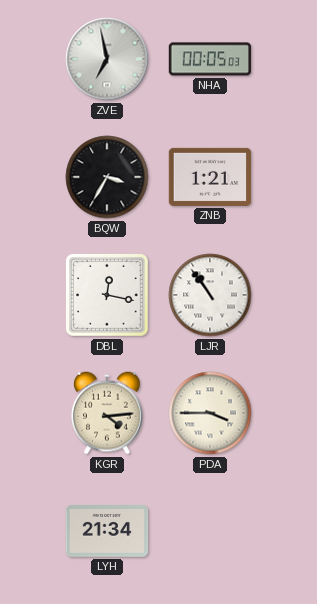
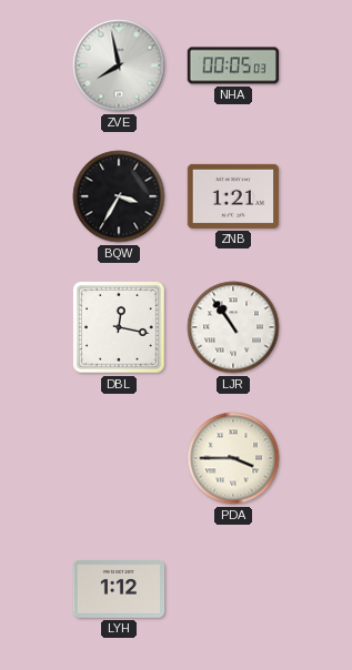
ZVE: 6:58 -> 7:58 (119, 65)
KGR: 4:14 -> none (108, 413)
LYH: 21:34 -> 1:12 (119, 590)
